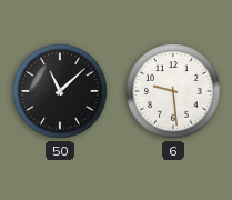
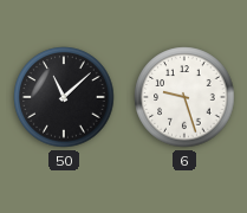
6: 9:29 -> 9:27 (184, 97)
